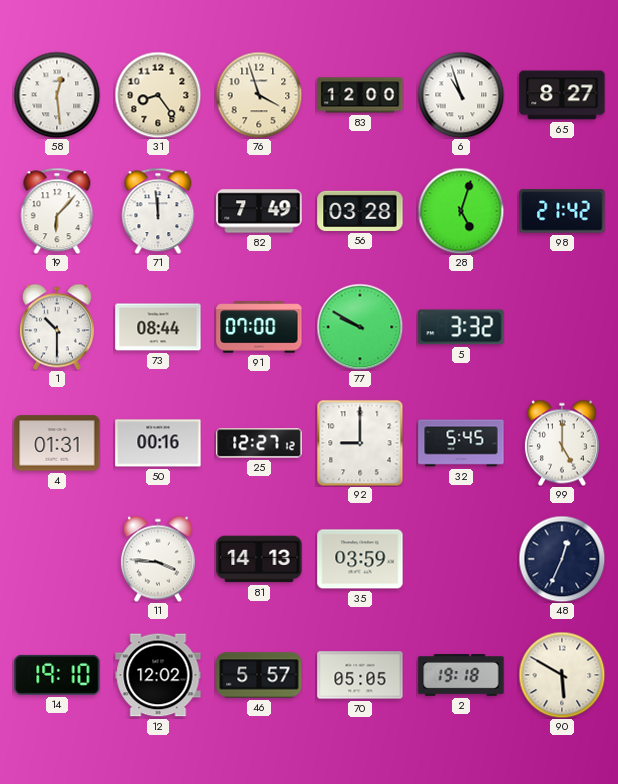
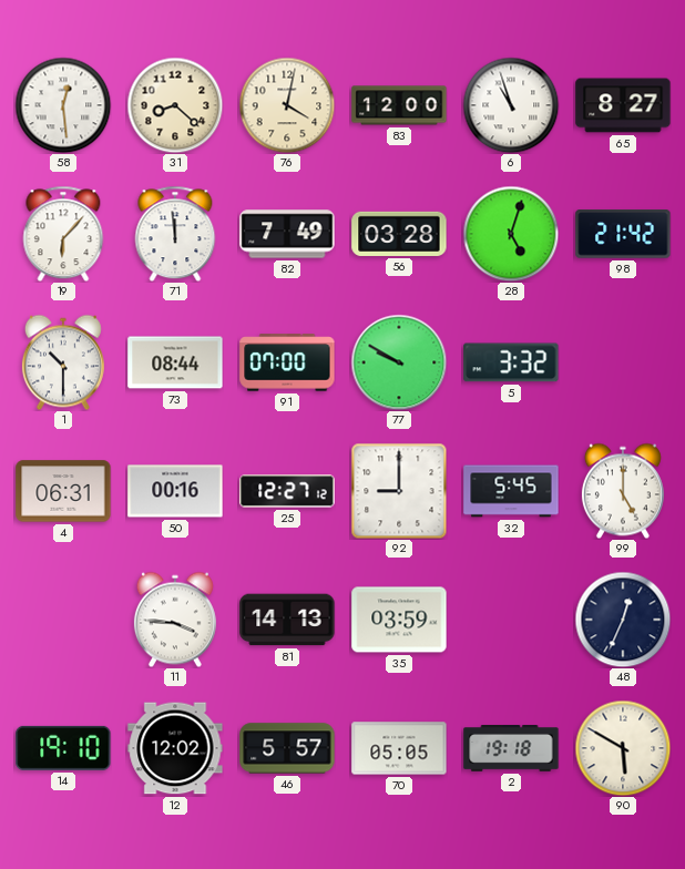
31: 8:24 -> 8:22 (175, 105)
76: 3:57 -> 4:02 (287, 105)
4: 01:31 -> 06:31 (63, 491)
